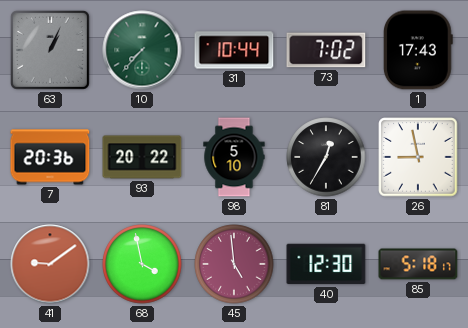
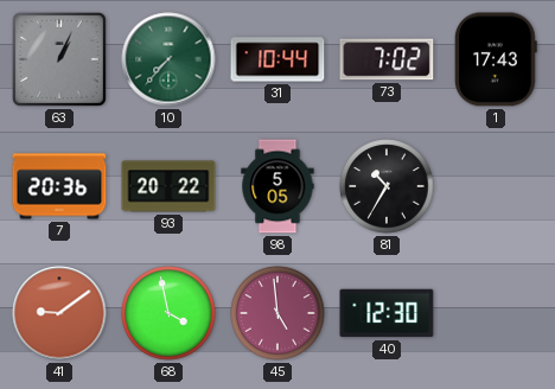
98: 5:10 -> 5:05 (277, 186)
81: 12:35 -> 10:35 (387, 186)
26: 8:58 -> none (418, 157)
85: 5:18 -> none (418, 264)
